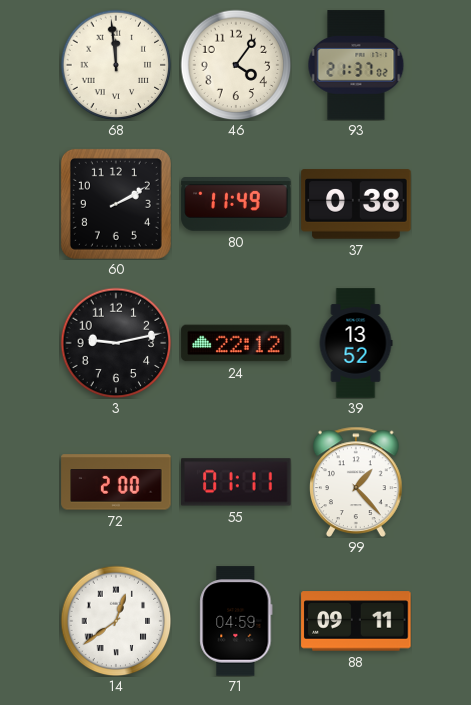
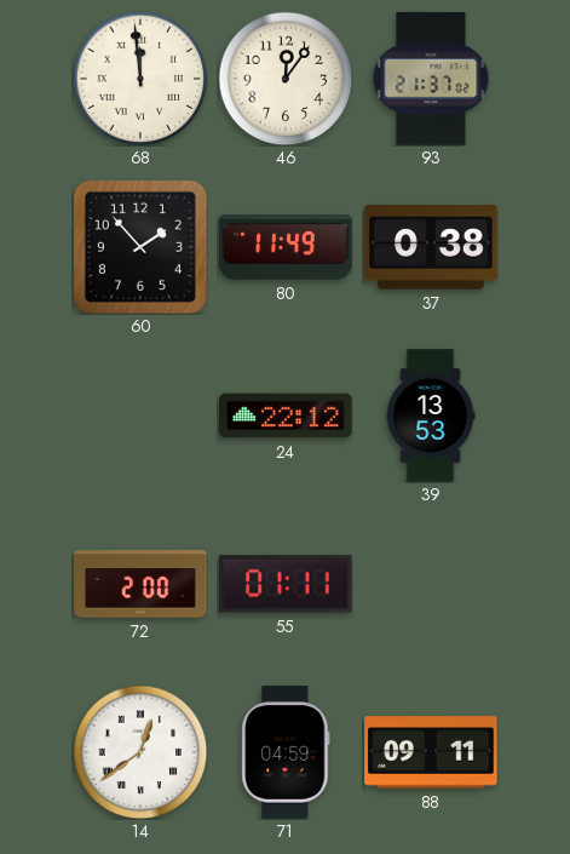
46: 4:06 -> 12:06 (286, 79)
60: 2:10 -> 1:53 (140, 247)
3: 9:13 -> none (116, 343)
39: 13:52 -> 13:53 (431, 415)
99: 1:23 -> none (357, 482)
